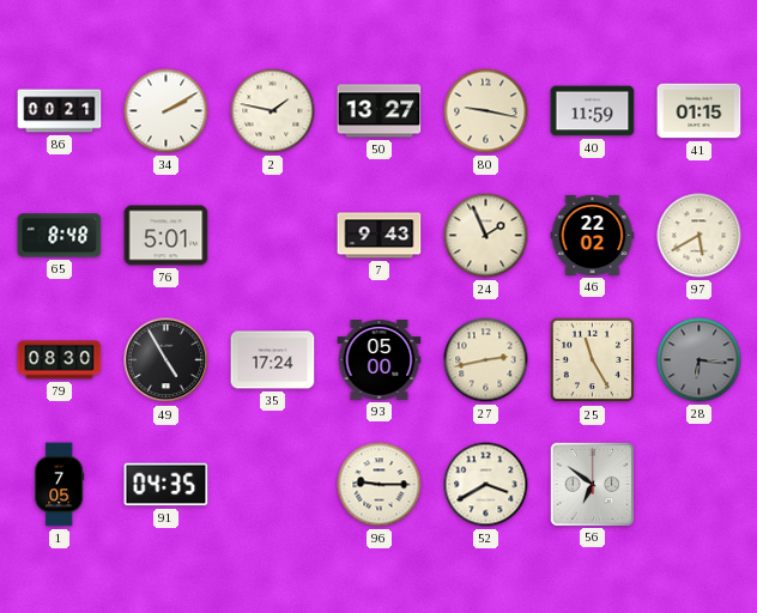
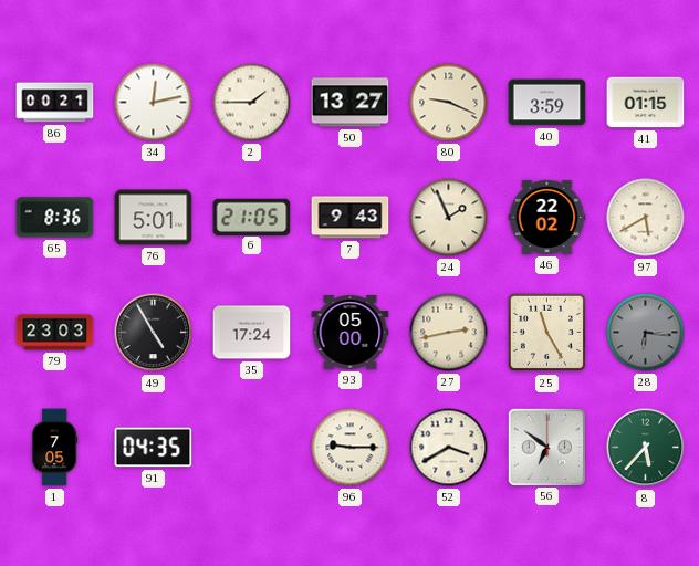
34: 2:10 -> 12:13 (154, 103)
2: 1:47 -> 1:45 (252, 103)
80: 9:17 -> 9:19 (449, 103)
40: 11:59 -> 3:59 (547, 103)
65: 8:48 -> 8:36 (55, 218)
6: none -> 21:05 (252, 217)
79: 08:30 -> 23:03 (55, 333)
8: none -> 5:37 (646, 448)
